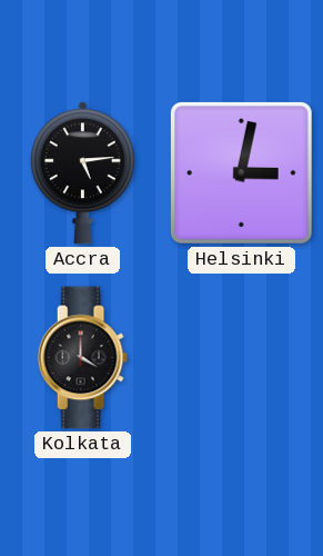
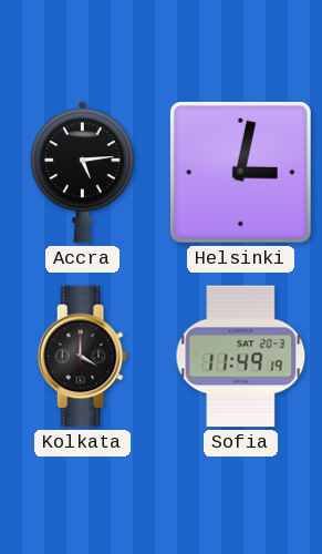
Sofia: none -> 11:49 (241, 357)
